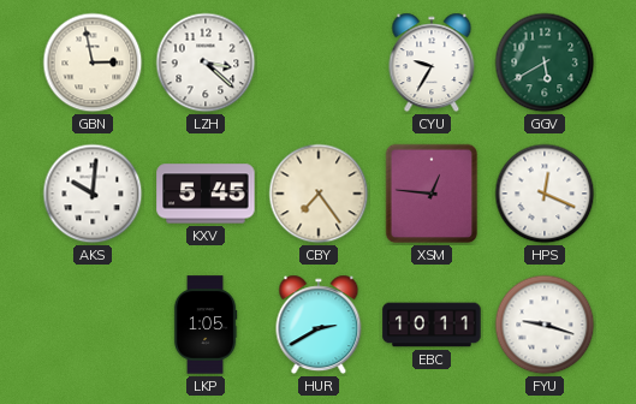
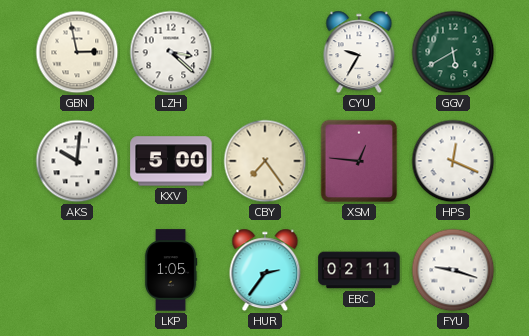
KXV: 5:45 -> 5:00 (171, 161)
HUR: 2:40 -> 2:36 (265, 270)
EBC: 10:11 -> 02:11 (359, 270)
